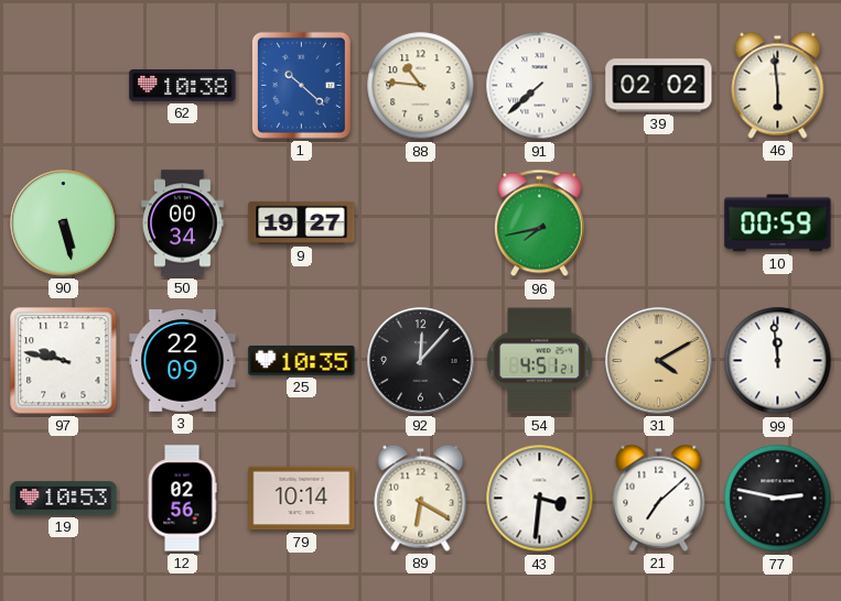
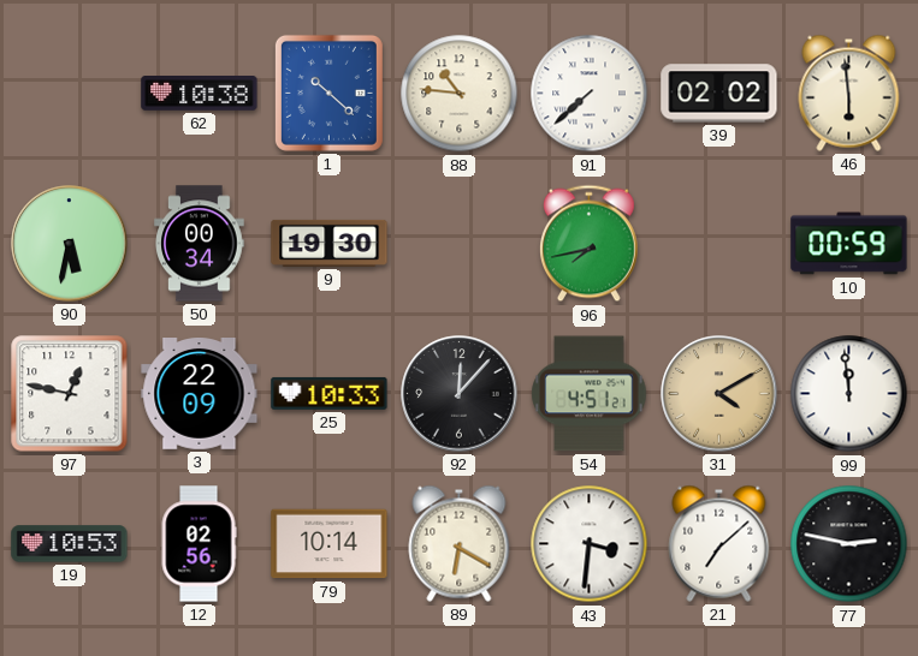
90: 5:28 -> 5:32 (70, 244)
9: 19:27 -> 19:30 (330, 243)
97: 9:47 -> 12:47 (70, 394)
25: 10:35 -> 10:33 (330, 393)
